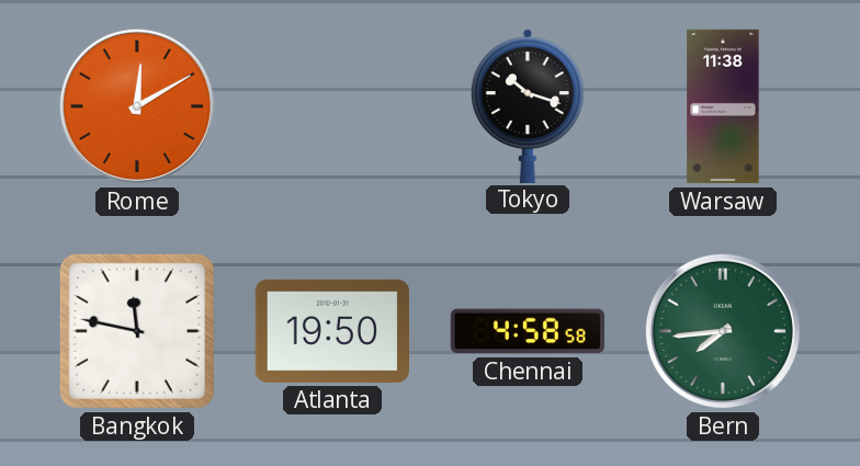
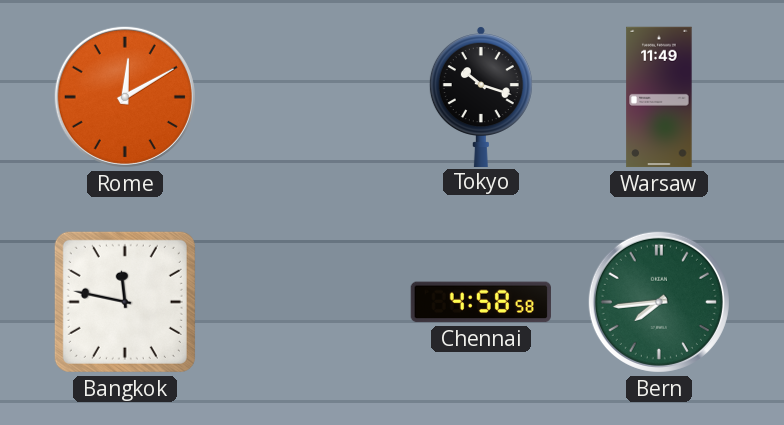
Warsaw: 11:38 -> 11:49 (659, 97)
Atlanta: 19:50 -> none (331, 331)
